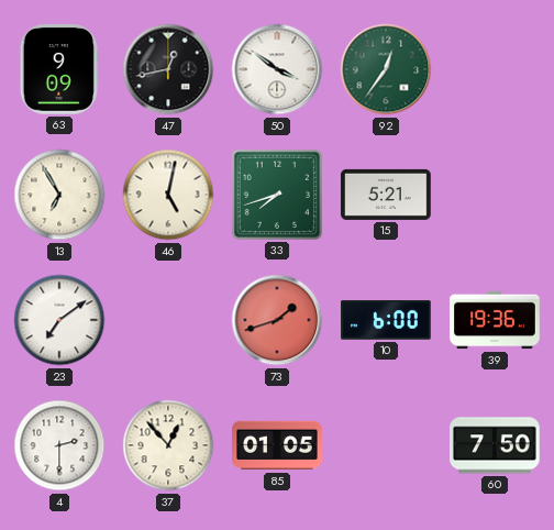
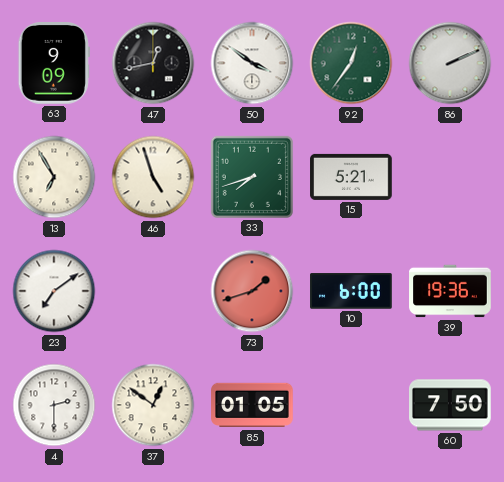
86: none -> 2:11 (450, 63)
46: 5:02 -> 4:57 (153, 177)
37: 12:53 -> 12:51 (153, 405)
